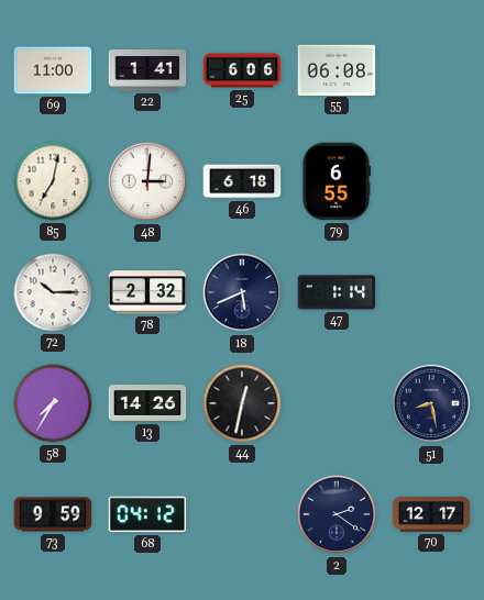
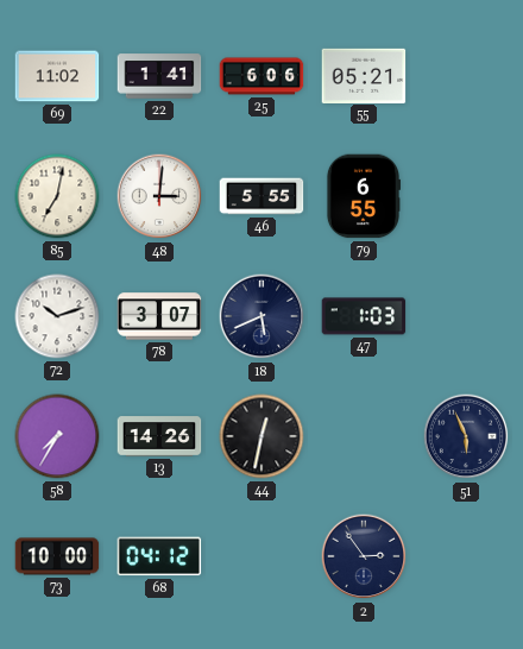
69: 11:00 -> 11:02 (57, 76)
55: 06:08 -> 05:21 (364, 75)
46: 6:18 -> 5:55 (261, 196)
72: 10:15 -> 10:12 (57, 316)
78: 2:32 -> 3:07 (159, 316)
47: 1:14 -> 1:03 (364, 316)
51: 8:28 -> 5:56 (466, 436)
73: 9:59 -> 10:00 (57, 556)
2: 2:21 -> 2:54 (364, 556)
70: 12:17 -> none (431, 514)
